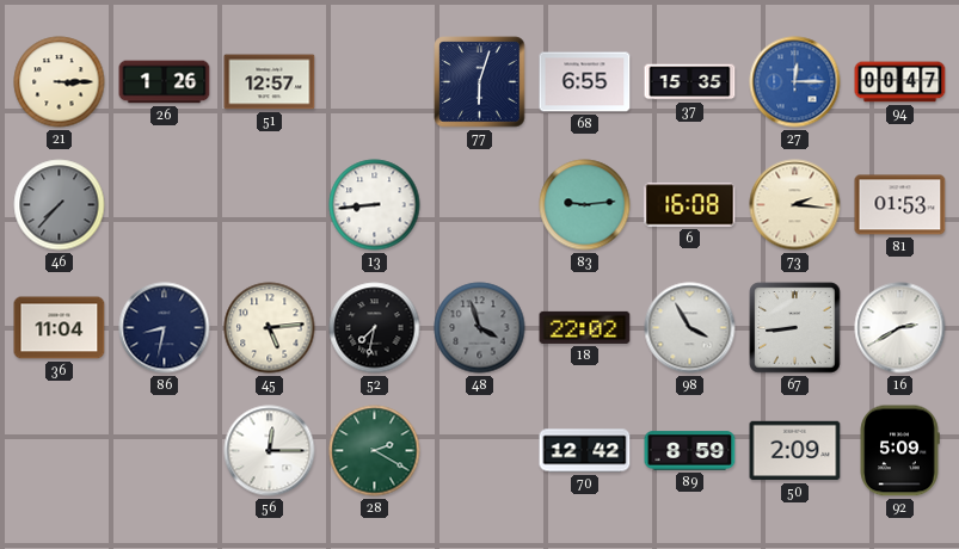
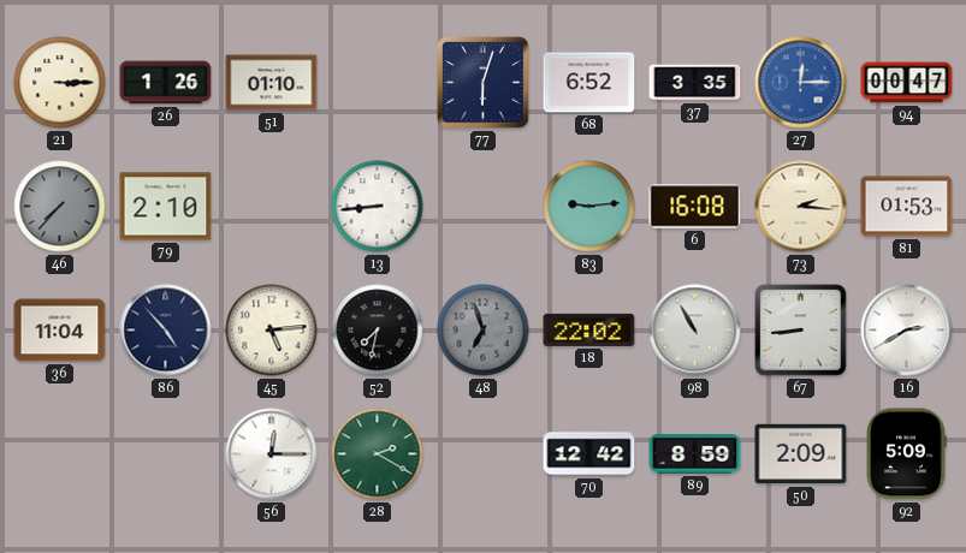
51: 12:57 -> 01:10 (272, 83)
68: 6:55 -> 6:52 (589, 83)
37: 15:35 -> 3:35 (695, 83)
79: none -> 2:10 (166, 207)
86: 8:32 -> 4:53 (166, 331)
48: 3:57 -> 6:57 (484, 331)
98: 3:55 -> 10:55 (695, 331)
